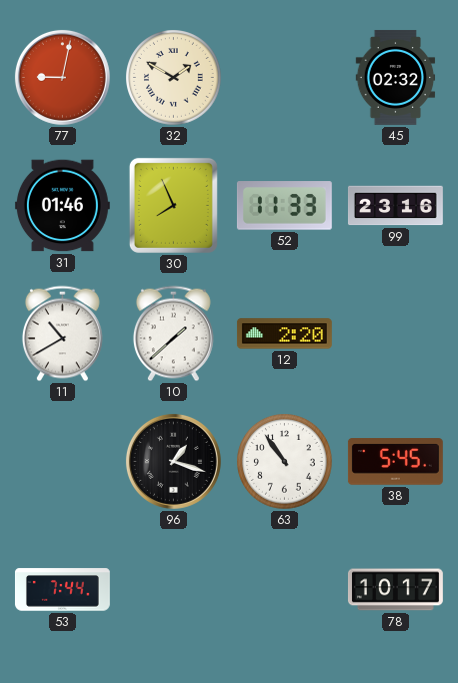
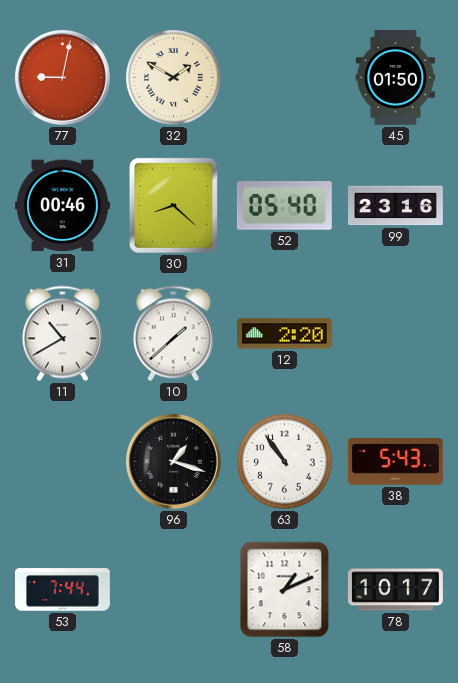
45: 02:32 -> 01:50 (396, 77)
31: 01:46 -> 00:46 (62, 206)
30: 7:56 -> 8:22 (173, 205)
52: 11:33 -> 05:40 (284, 206)
38: 5:45 -> 5:43 (395, 462)
58: none -> 1:11 (285, 590)
